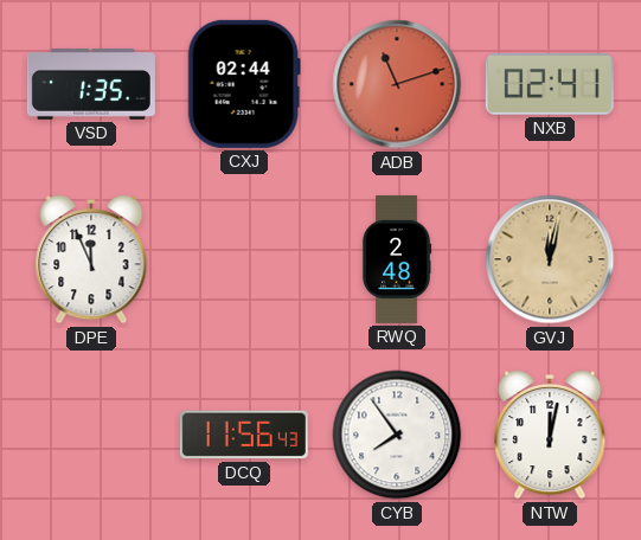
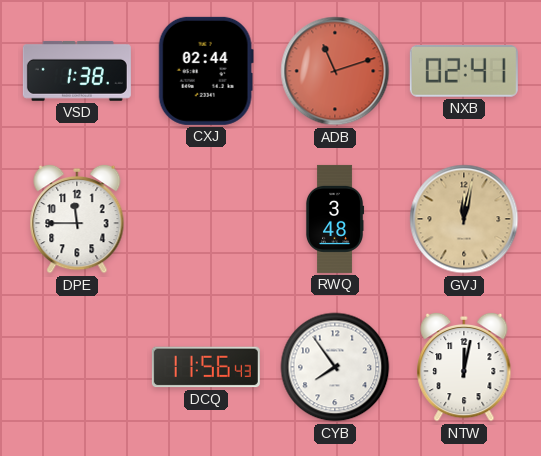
VSD: 1:35 -> 1:38 (77, 71)
DPE: 11:56 -> 11:45 (77, 219)
RWQ: 2:48 -> 3:48 (335, 219)
